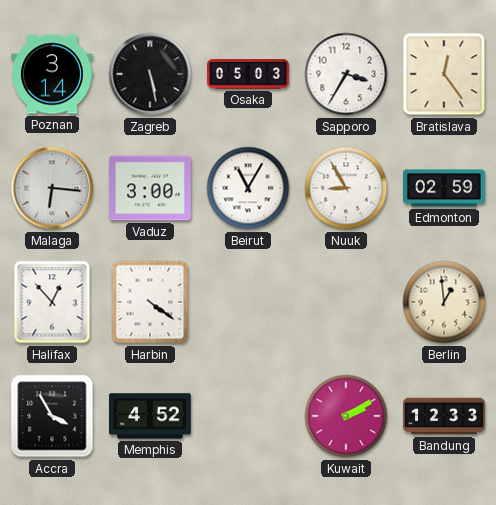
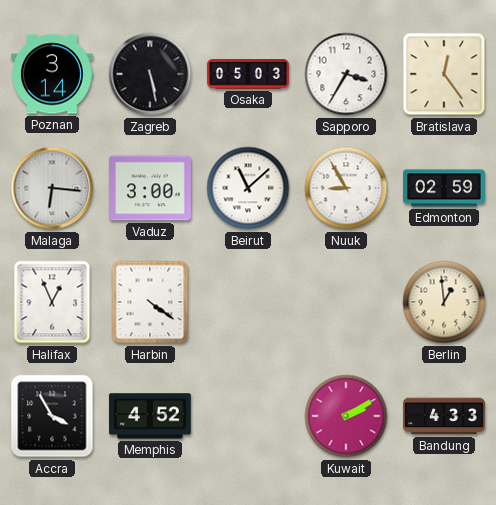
Beirut: 11:05 -> 11:08 (248, 188)
Halifax: 12:53 -> 12:56 (52, 302)
Bandung: 12:33 -> 4:33 (444, 416)
